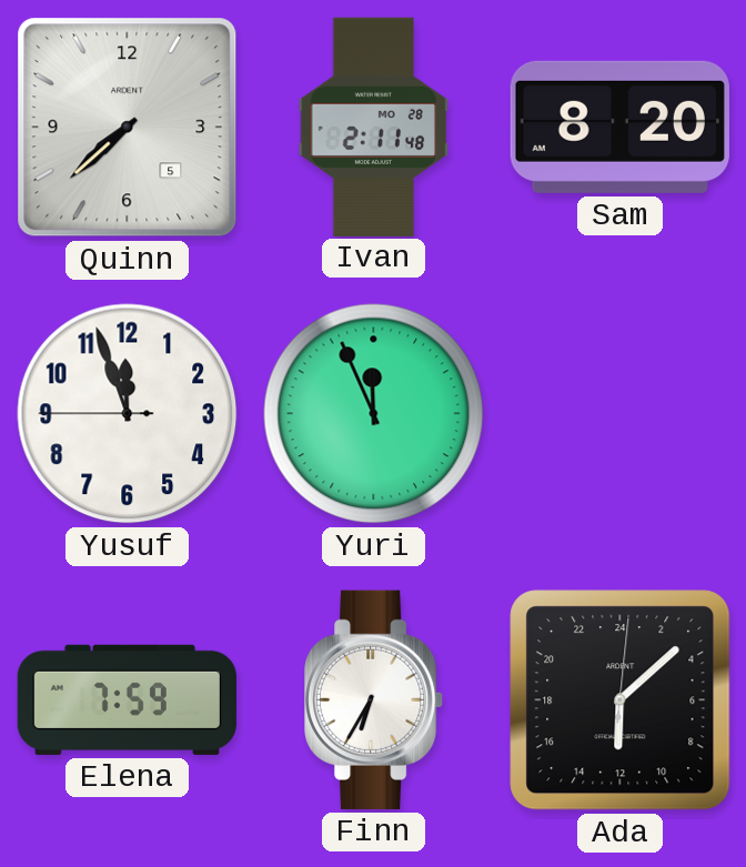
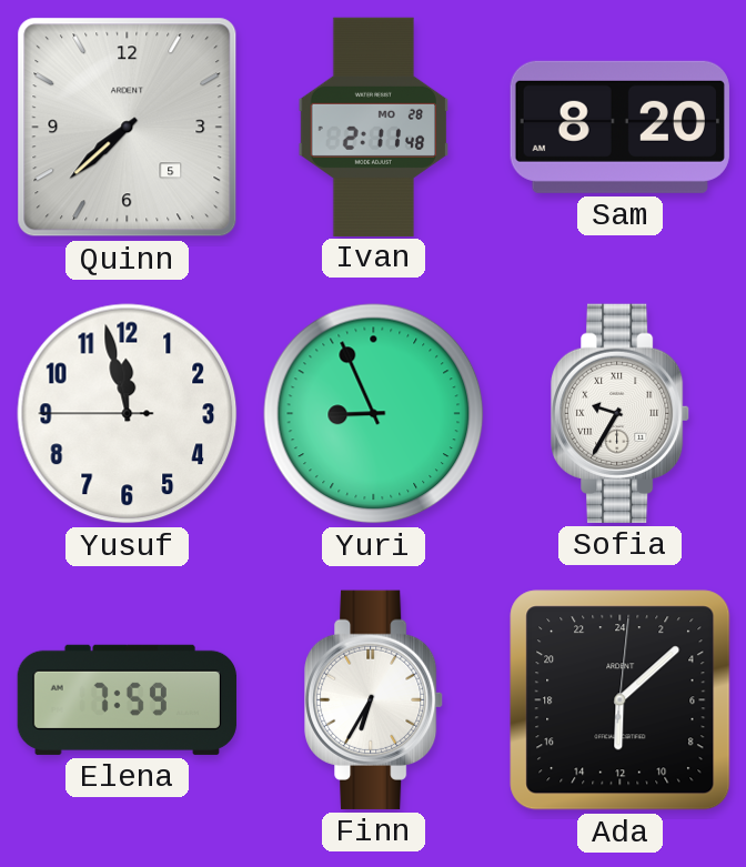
Yusuf: 11:56 -> 11:57 (128, 414)
Yuri: 11:56 -> 8:56 (374, 414)
Sofia: none -> 9:35 (621, 413)
